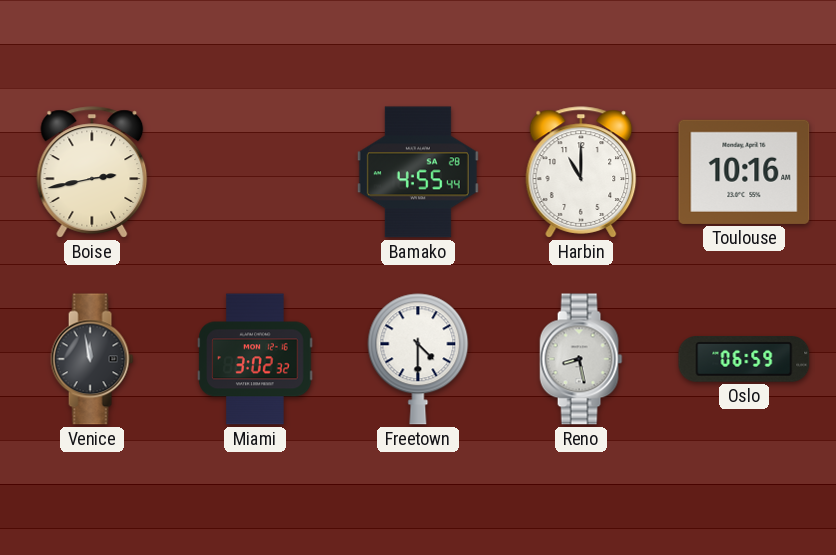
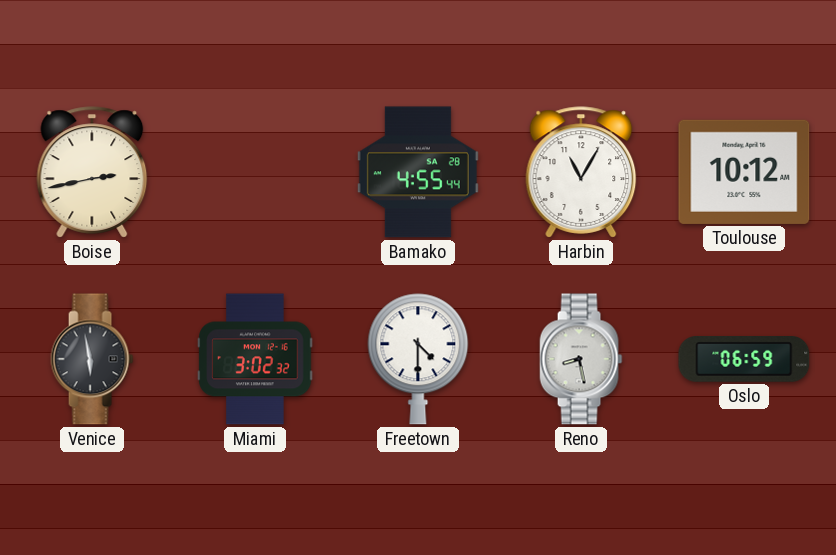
Harbin: 11:00 -> 11:05 (581, 172)
Toulouse: 10:16 -> 10:12 (744, 172)
Venice: 11:58 -> 5:58 (92, 359)
